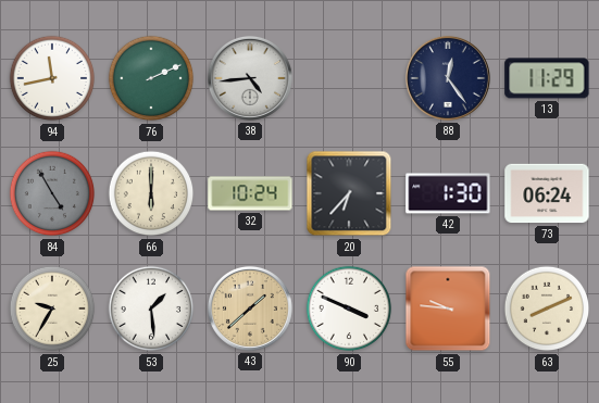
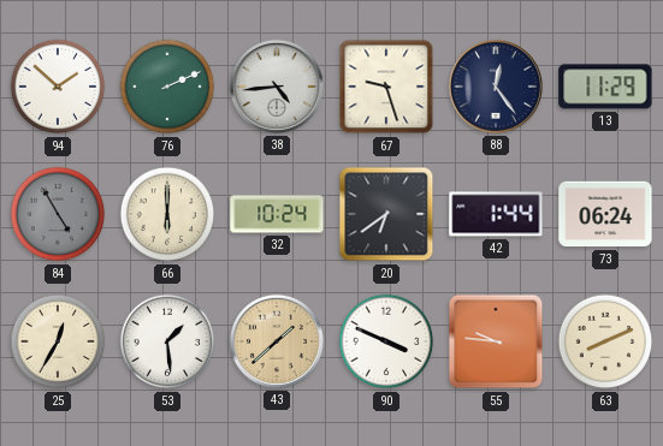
94: 11:43 -> 1:52 (58, 87)
67: none -> 9:27 (386, 87)
20: 6:37 -> 6:39 (386, 214)
42: 1:30 -> 1:44 (496, 214)
25: 9:35 -> 12:35 (58, 341)
